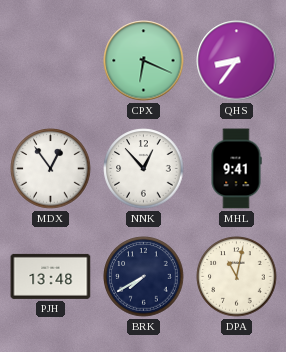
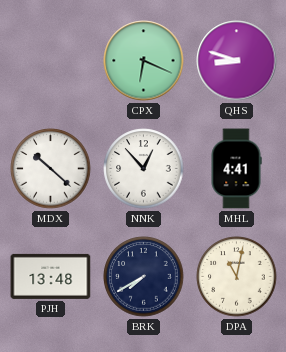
QHS: 8:36 -> 8:48 (237, 61)
MDX: 12:54 -> 10:22 (51, 169)
MHL: 9:41 -> 4:41 (236, 169)
